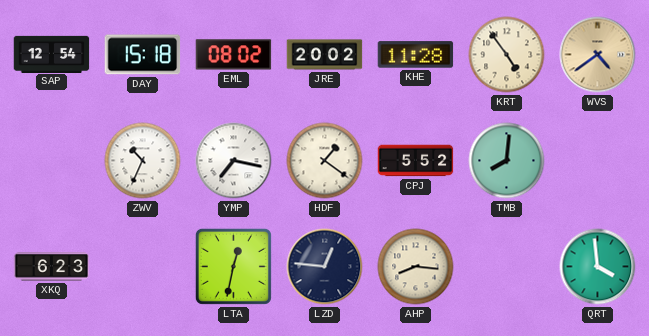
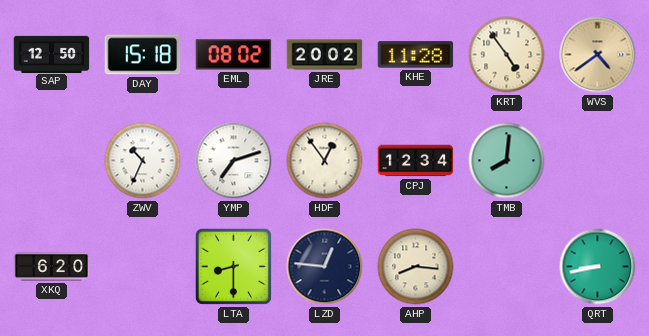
SAP: 12:54 -> 12:50 (52, 54)
YMP: 7:17 -> 7:12 (234, 161)
HDF: 1:21 -> 12:54 (325, 161)
CPJ: 5:52 -> 12:34 (416, 161)
XKQ: 6:23 -> 6:20 (52, 267)
LTA: 12:32 -> 8:30 (233, 266)
QRT: 3:59 -> 8:43 (598, 267)
